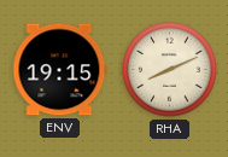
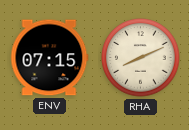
ENV: 19:15 -> 07:15 (50, 58)
